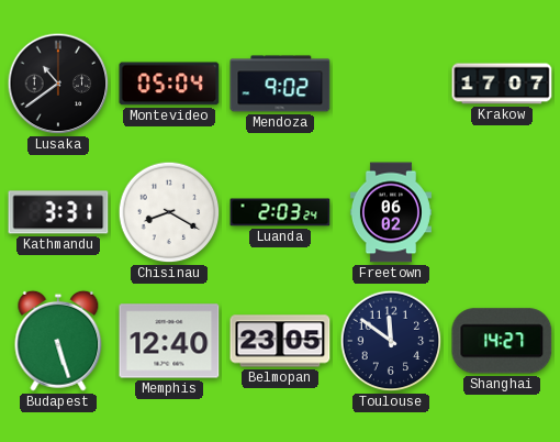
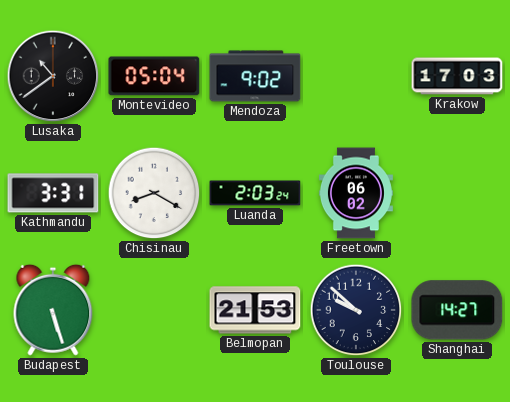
Krakow: 17:07 -> 17:03 (457, 76)
Memphis: 12:40 -> none (169, 341)
Belmopan: 23:05 -> 21:53 (255, 310)
Toulouse: 11:51 -> 9:52 (356, 310)
